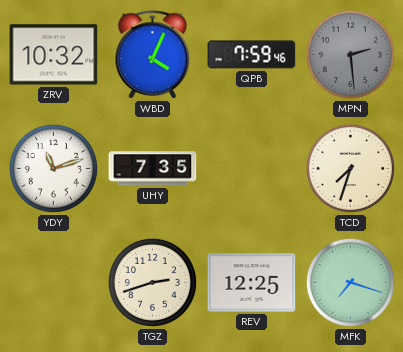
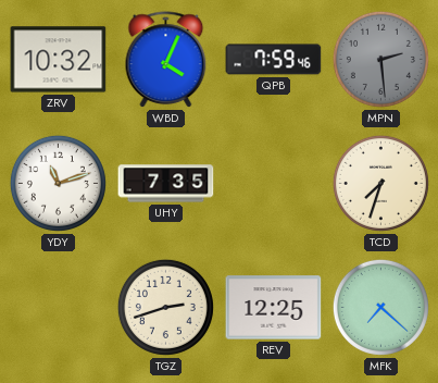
MFK: 7:18 -> 7:22 (380, 307)
